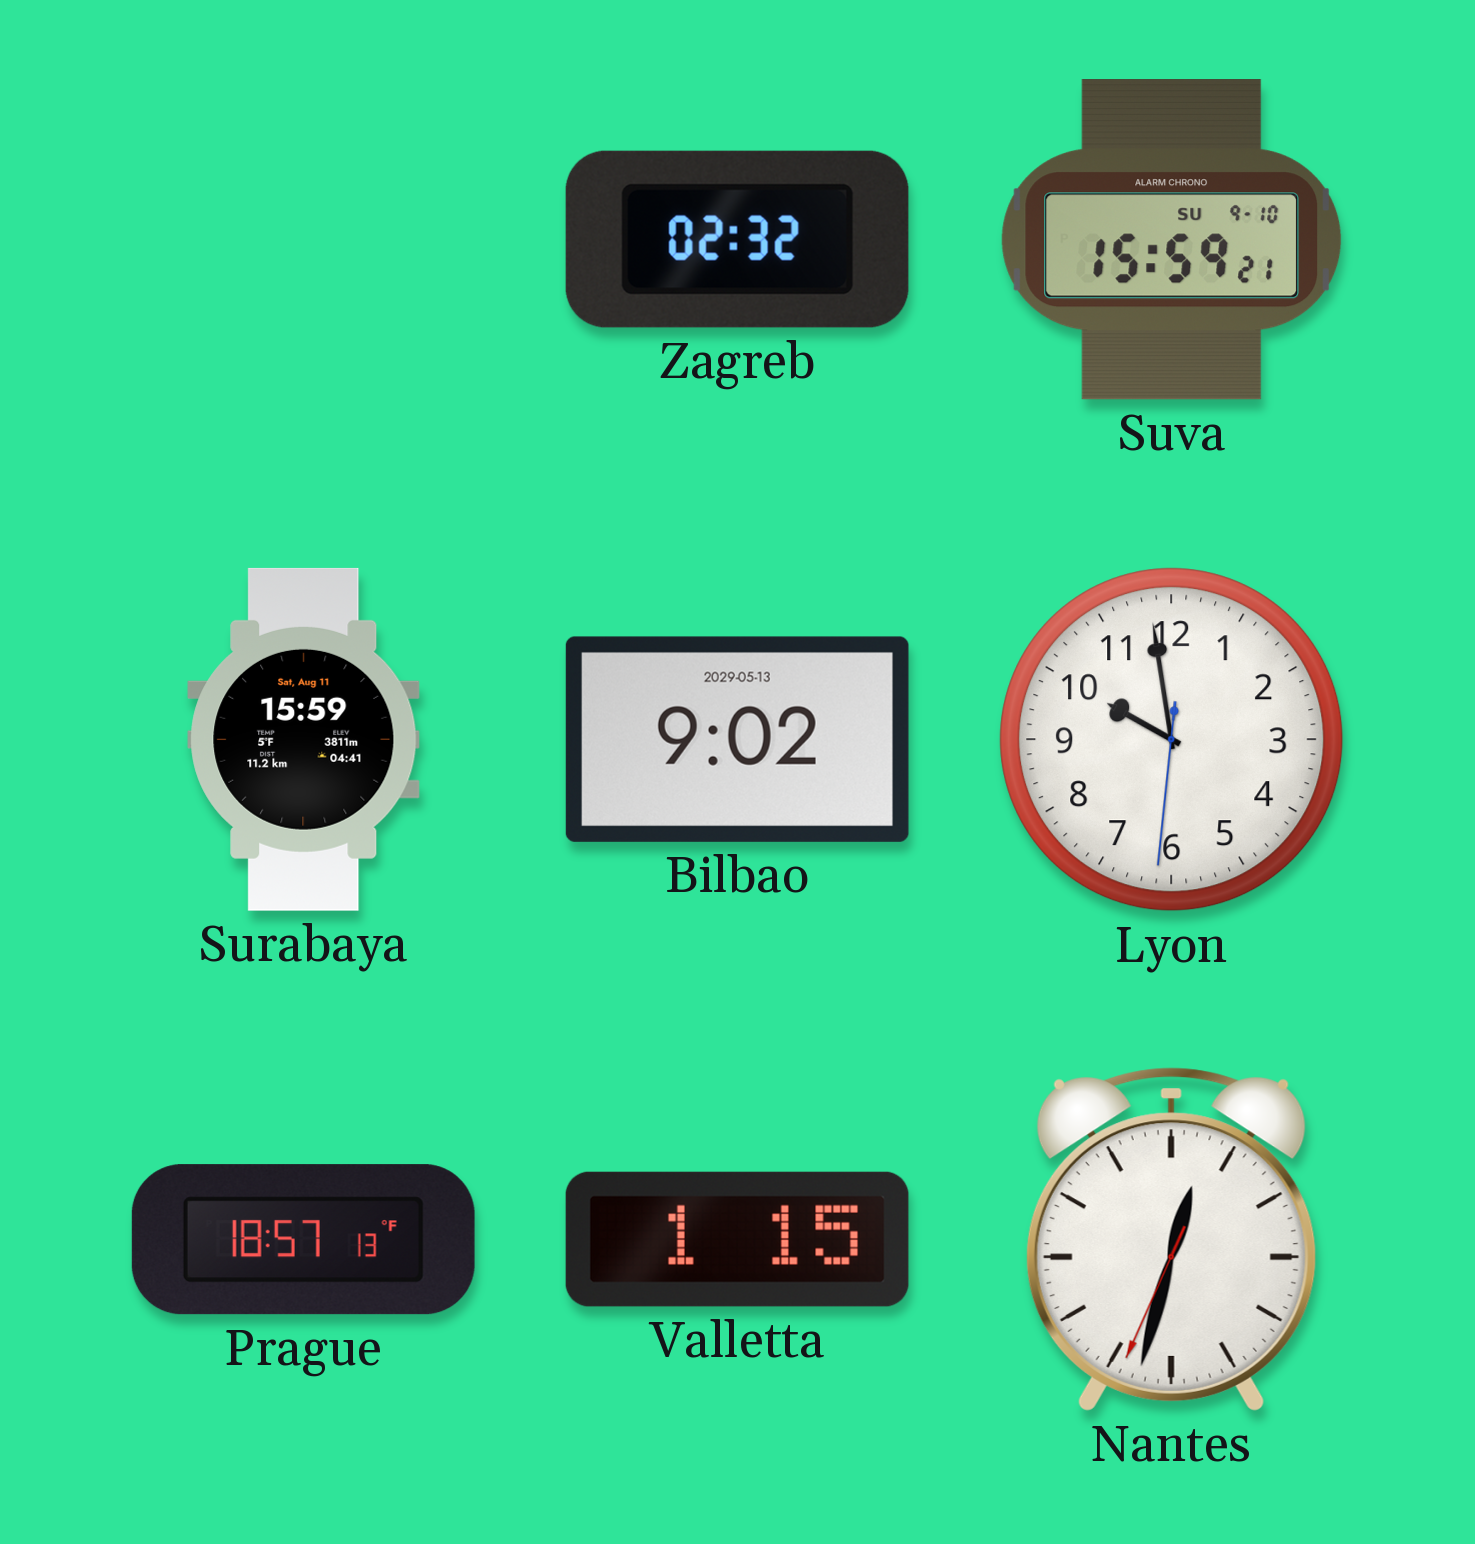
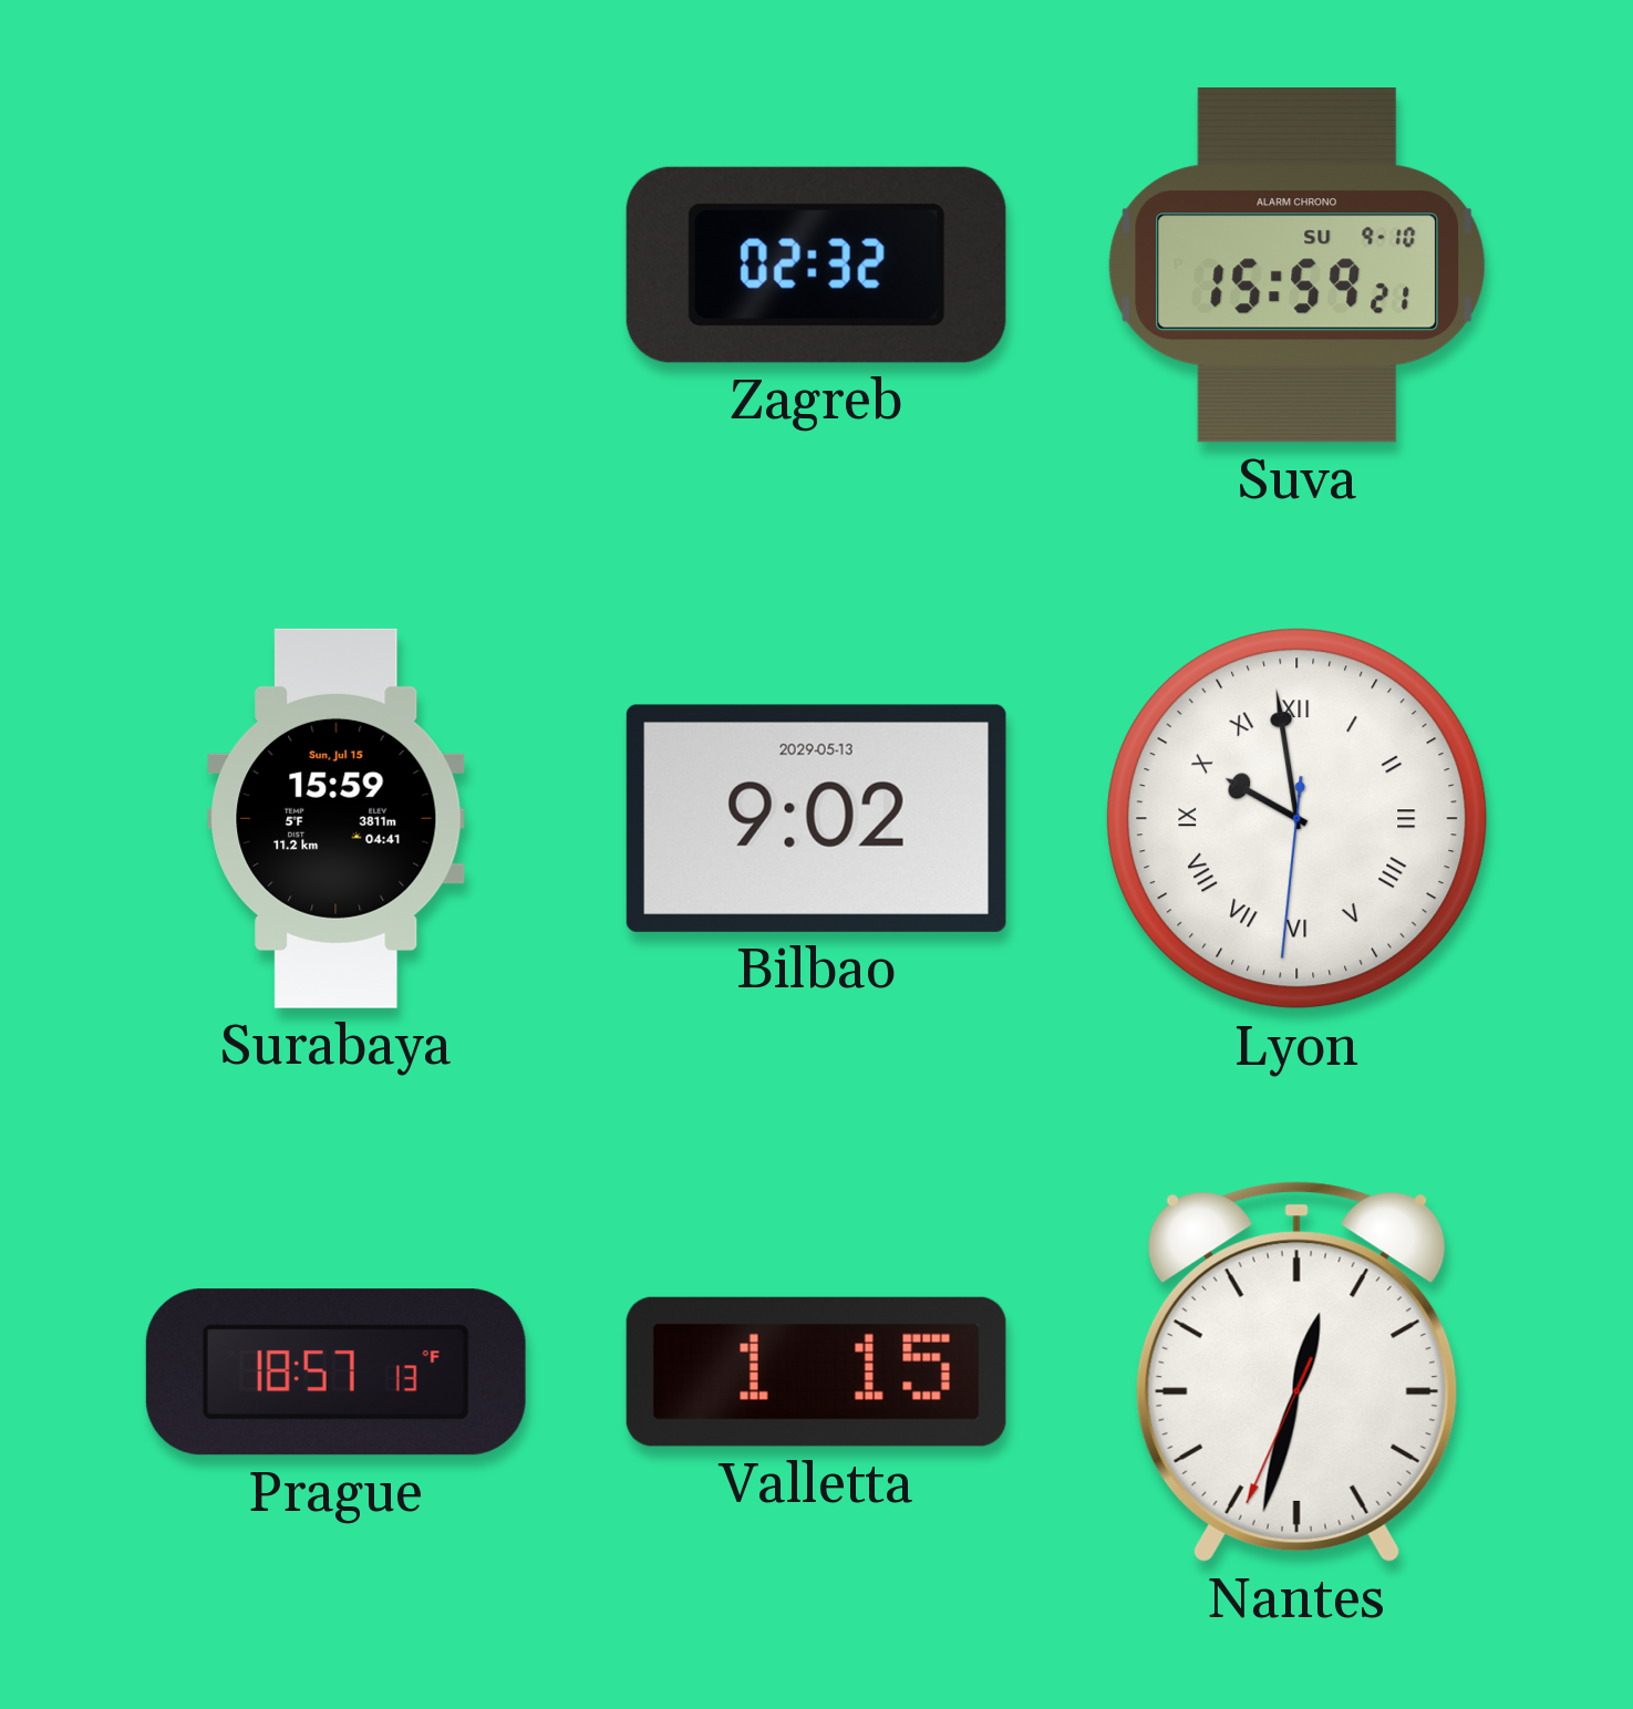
Surabaya date: Sat, Aug 11 -> Sun, Jul 15 (337, 818)
Lyon numerals: Arabic -> Roman (1298, 819)
